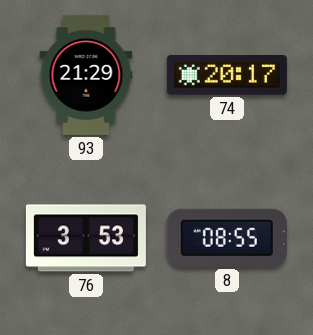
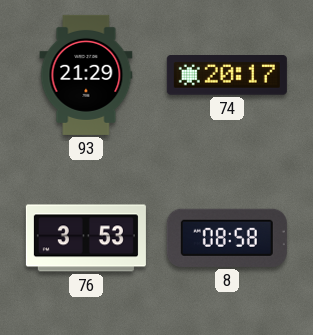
8: 08:55 -> 08:58 (227, 238)
